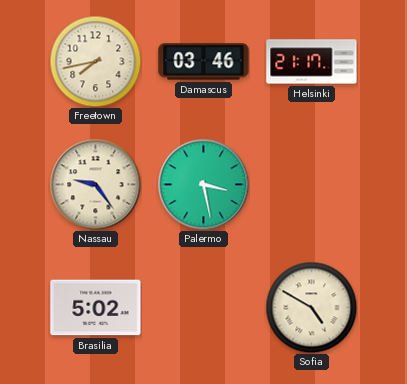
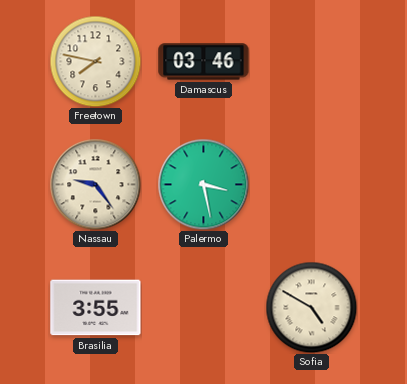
Freetown: 7:43 -> 7:47 (95, 61)
Helsinki: 21:17 -> none (312, 62)
Brasilia: 5:02 -> 3:55 (96, 308)
